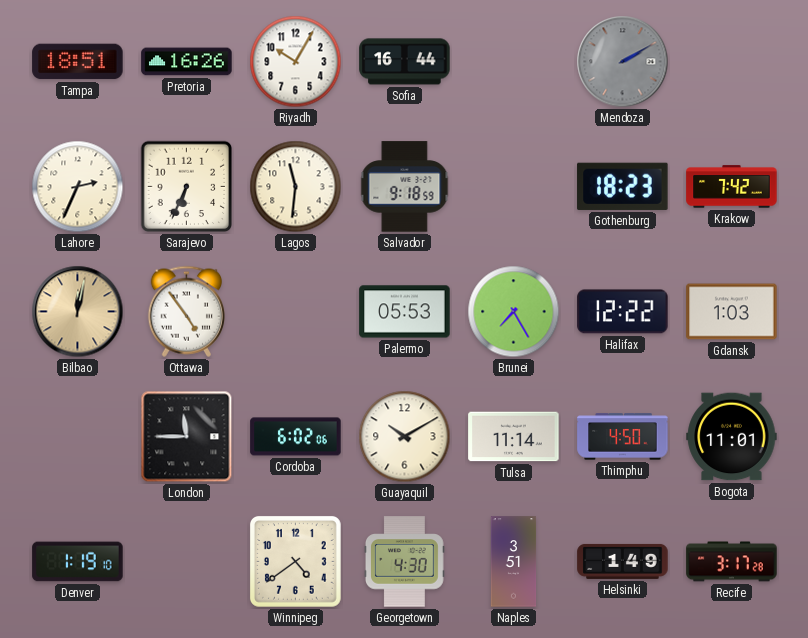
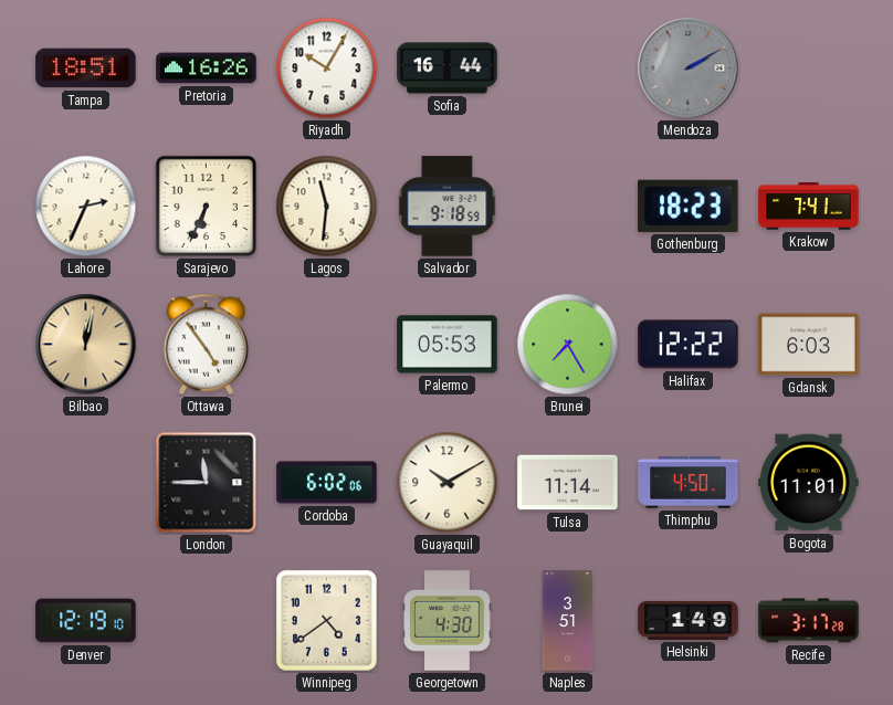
Krakow: 7:42 -> 7:41 (809, 207)
Gdansk: 1:03 -> 6:03 (809, 345)
Denver: 1:19 -> 12:19 (86, 621)
